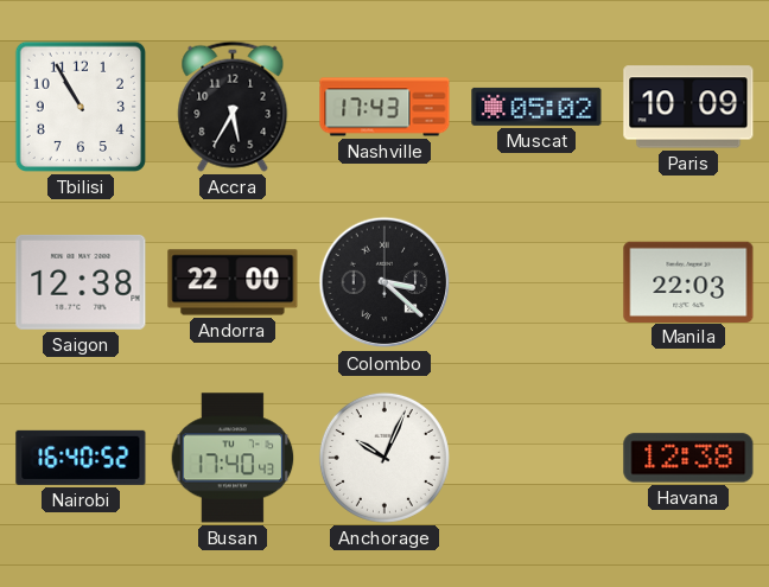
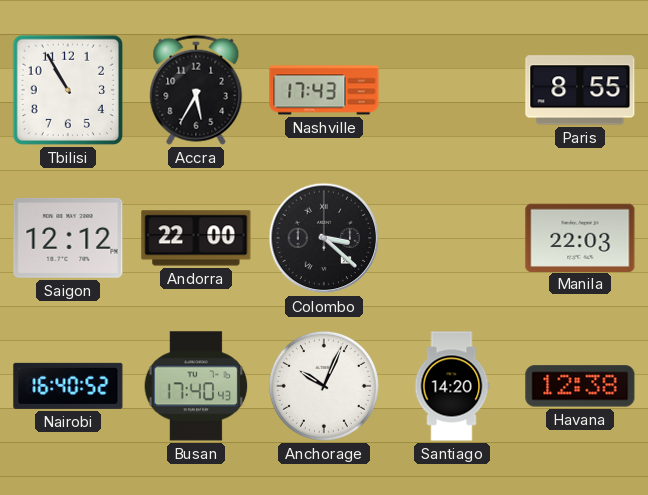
Muscat: 05:02 -> none (536, 107)
Paris: 10:09 -> 8:55 (580, 90)
Saigon: 12:38 -> 12:12 (68, 238)
Santiago: none -> 14:20 (452, 386)
